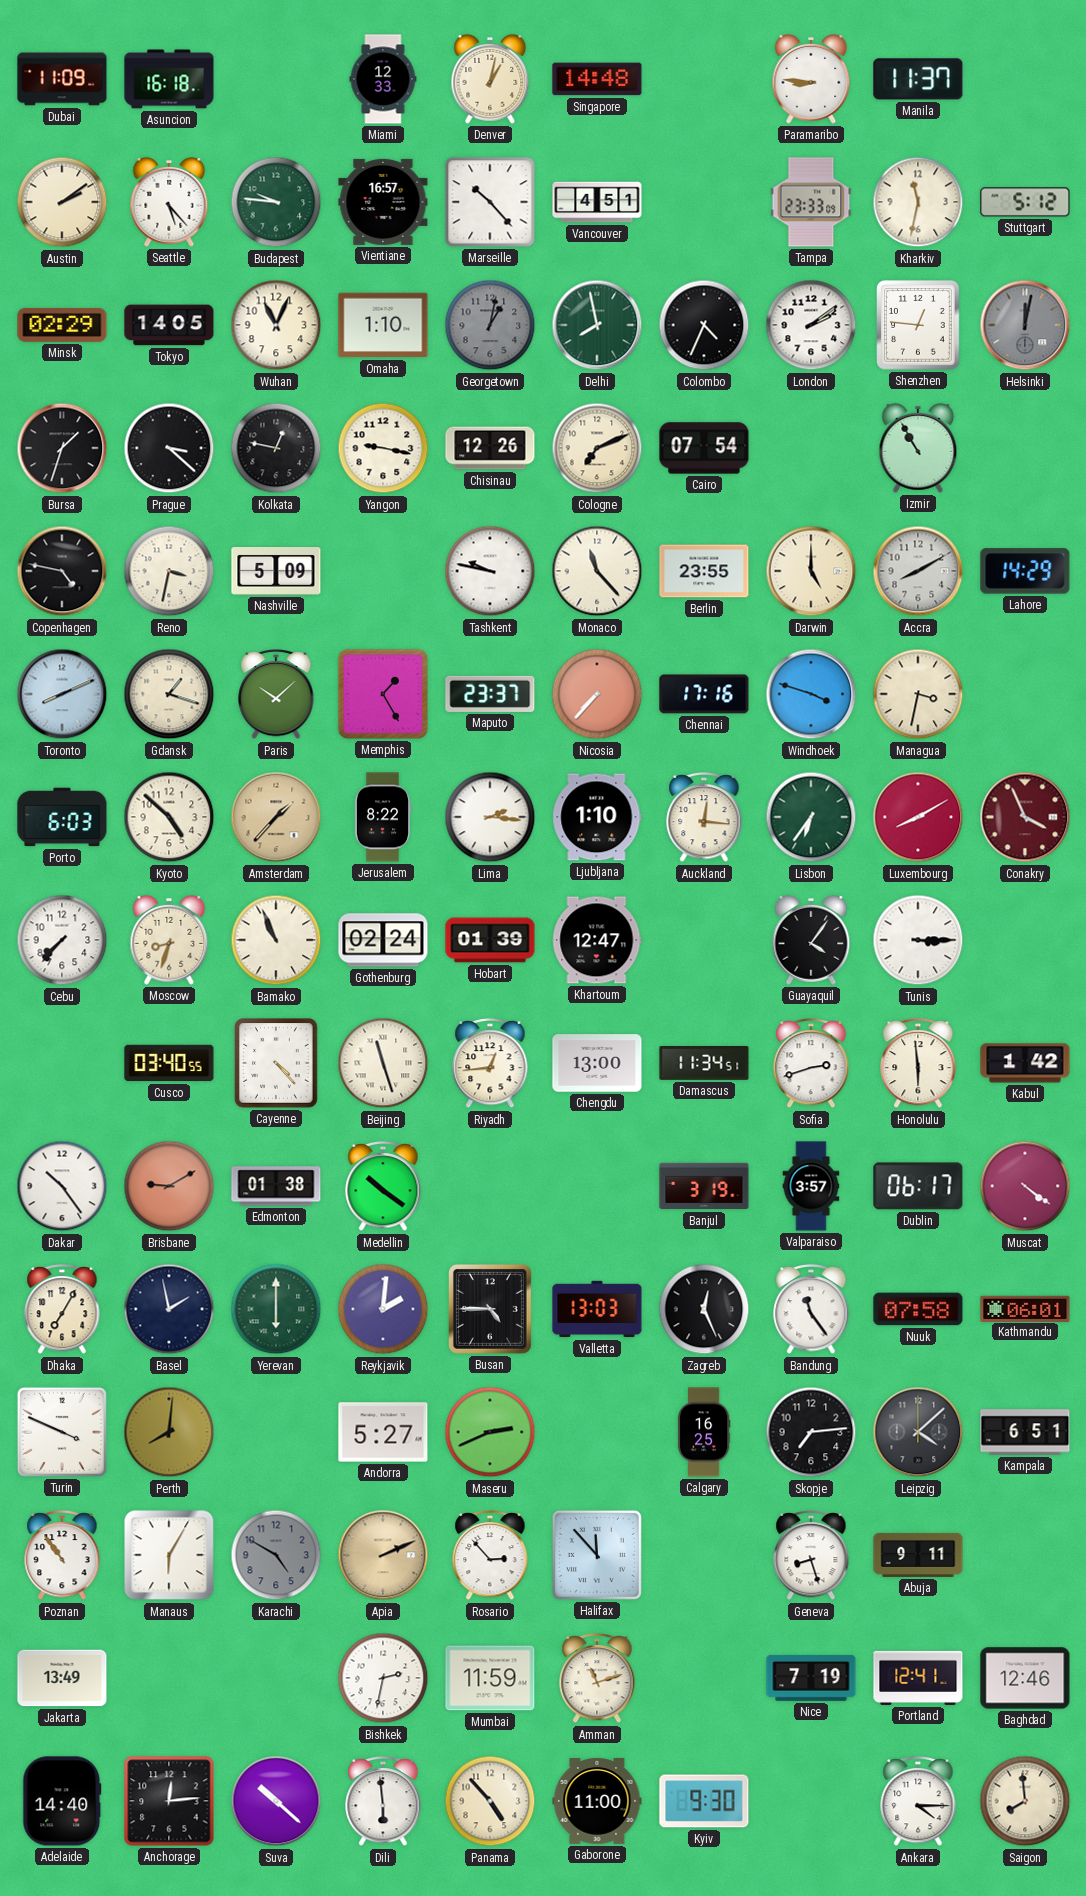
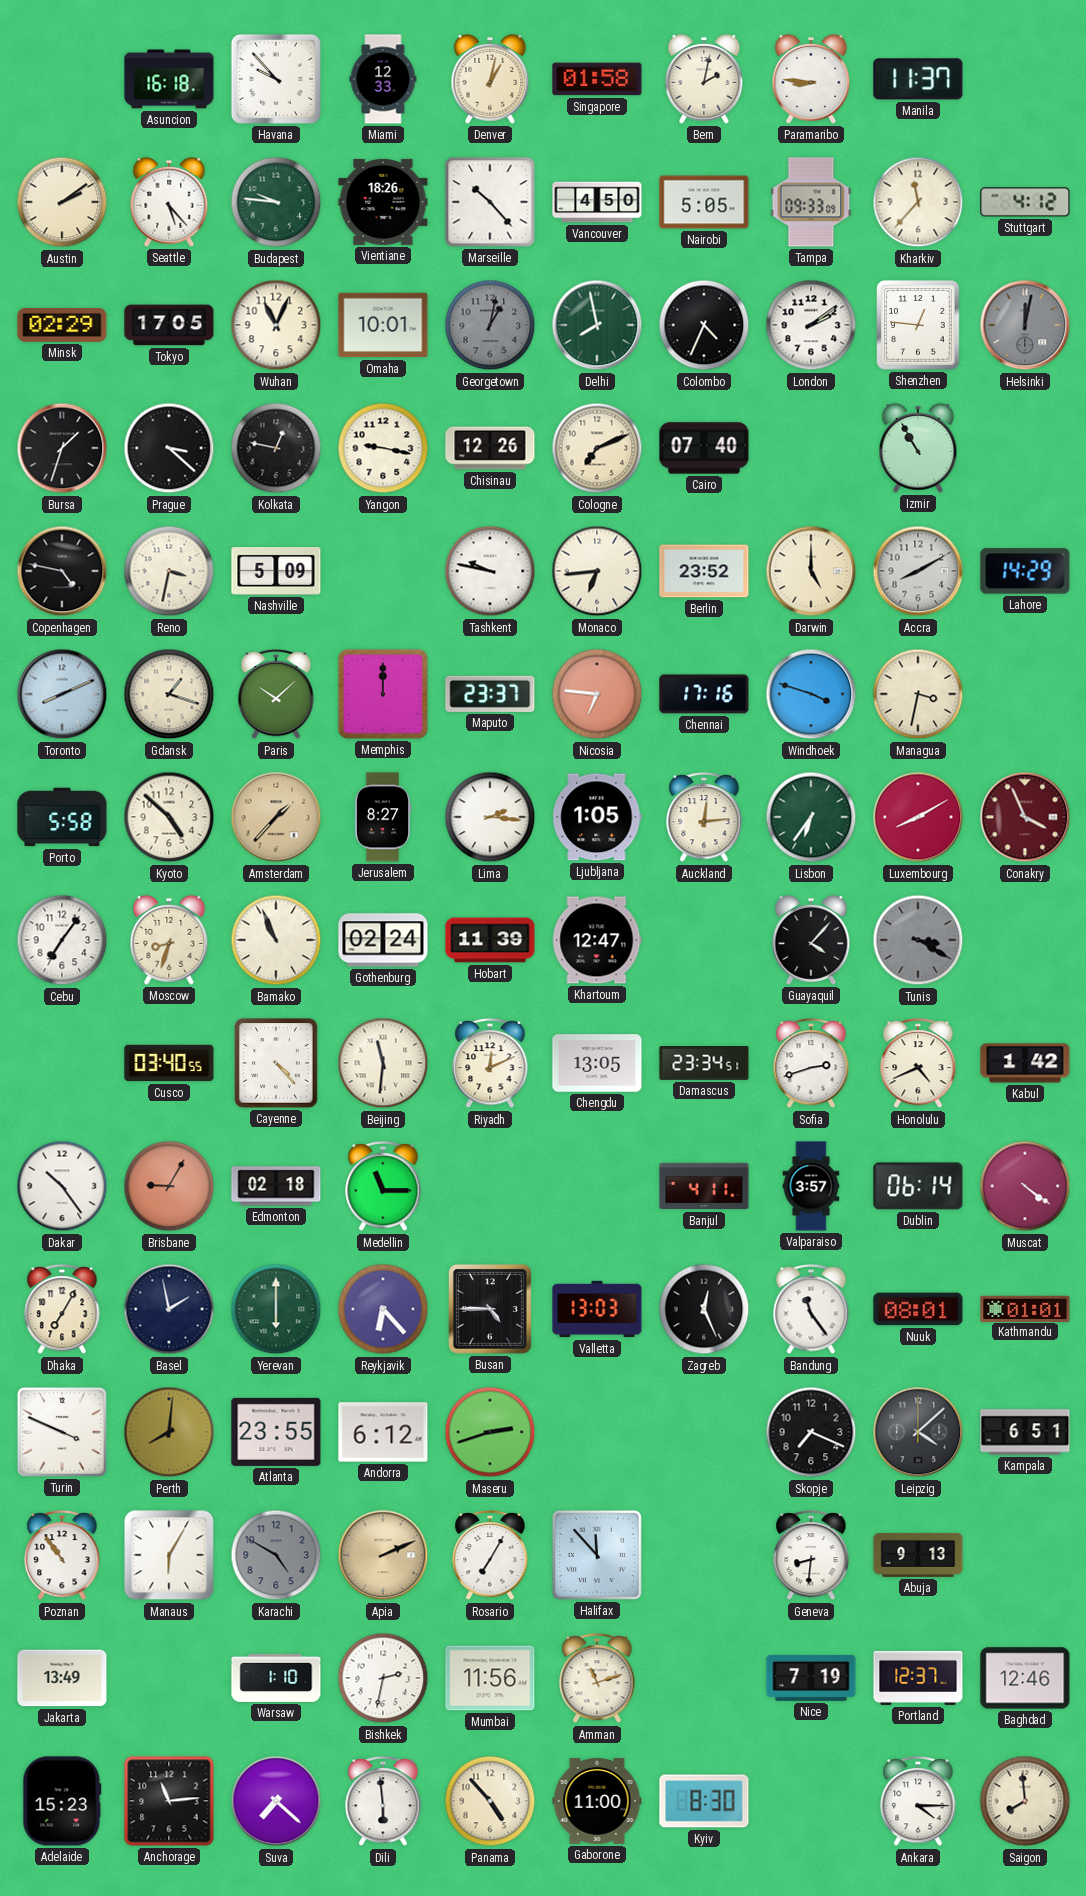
Dubai: 11:09 -> none (62, 79)
Havana: none -> 9:53 (276, 79)
Singapore: 14:48 -> 01:58 (597, 79)
Bern: none -> 2:02 (704, 79)
Vientiane: 16:57 -> 18:26 (383, 202)
Vancouver: 4:51 -> 4:50 (597, 202)
Nairobi: none -> 5:05 (704, 202)
Tampa: 23:33 -> 09:33 (811, 202)
Kharkiv: 11:32 -> 11:37 (918, 202)
Stuttgart: 5:12 -> 4:12 (1025, 202)
Tokyo: 14:05 -> 17:05 (169, 325)
Omaha: 1:10 -> 10:01 (383, 325)
Cairo: 07:54 -> 07:40 (704, 448)
Monaco: 11:23 -> 6:44 (597, 571)
Berlin: 23:55 -> 23:52 (704, 571)
Memphis: 1:25 -> 12:00 (383, 694)
Nicosia: 7:37 -> 6:46 (597, 694)
Porto: 6:03 -> 5:58 (62, 817)
Jerusalem: 8:22 -> 8:27 (383, 817)
Ljubljana: 1:10 -> 1:05 (597, 817)
Auckland: 12:16 -> 12:14 (704, 818)
Cebu: 7:37 -> 7:06 (62, 940)
Hobart: 01:39 -> 11:39 (490, 940)
Guayaquil: 4:06 -> 4:07 (811, 940)
Tunis: 3:15 -> 3:20 (918, 940)
Tunis dial: white -> grey (918, 940)
Beijing: 11:27 -> 11:31 (383, 1063)
Riyadh: 12:44 -> 12:11 (490, 1064)
Chengdu: 13:00 -> 13:05 (597, 1063)
Damascus: 11:34 -> 23:34 (704, 1064)
Honolulu: 5:59 -> 4:41 (918, 1064)
Brisbane: 9:10 -> 9:05 (169, 1186)
Edmonton: 01:38 -> 02:18 (276, 1186)
Medellin: 10:21 -> 11:15 (383, 1187)
Banjul: 3:19 -> 4:11 (704, 1186)
Dublin: 06:17 -> 06:14 (918, 1186)
Reykjavik: 2:01 -> 6:23 (383, 1309)
Nuuk: 07:58 -> 08:01 (918, 1309)
Kathmandu: 06:01 -> 01:01 (1025, 1308)
Atlanta: none -> 23:55 (276, 1432)
Andorra: 5:27 -> 6:12 (383, 1432)
Maseru: 2:41 -> 2:42 (490, 1432)
Calgary: 16:25 -> none (704, 1432)
Skopje: 7:14 -> 7:19 (811, 1432)
Rosario: 2:53 -> 7:05 (490, 1556)
Geneva: 8:27 -> 8:31 (811, 1556)
Abuja: 9:11 -> 9:13 (918, 1555)
Warsaw: none -> 1:10 (276, 1678)
Mumbai: 11:59 -> 11:56 (490, 1678)
Portland: 12:41 -> 12:37 (918, 1678)
Adelaide: 14:40 -> 15:23 (62, 1801)
Anchorage: 12:14 -> 11:14 (169, 1801)
Suva: 10:22 -> 7:22 (276, 1801)
Kyiv: 9:30 -> 8:30 (704, 1801)
